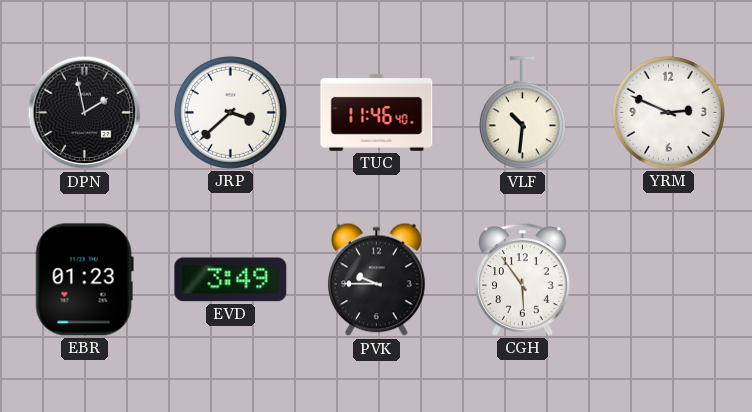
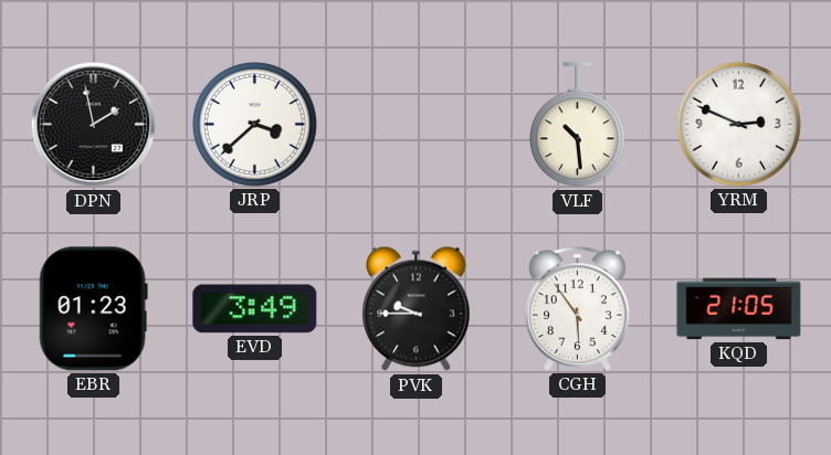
TUC: 11:46 -> none (377, 112)
VLF: 10:31 -> 10:29 (577, 125)
KQD: none -> 21:05 (739, 309)
